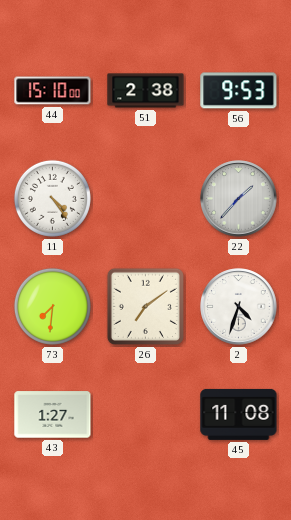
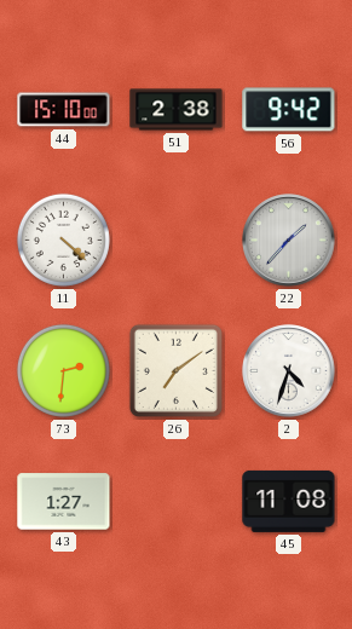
56: 9:53 -> 9:42 (289, 110)
11: 4:24 -> 4:22 (63, 240)
73: 7:31 -> 2:31 (63, 370)
